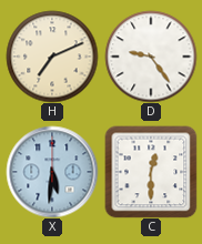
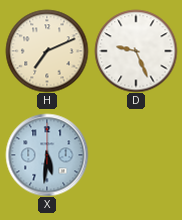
D: 9:24 -> 9:26 (136, 51)
C: 12:30 -> none (151, 172)
